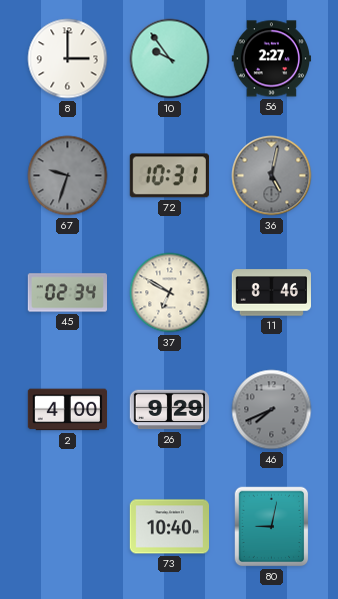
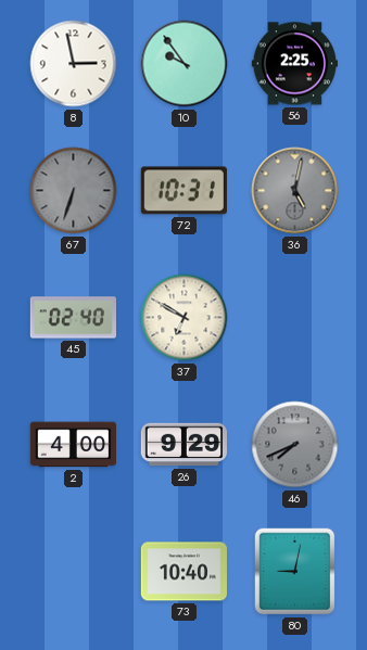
8: 3:00 -> 2:58 (74, 64)
56: 2:27 -> 2:25 (294, 64)
67: 9:33 -> 6:33 (74, 191)
45: 02:34 -> 02:40 (73, 318)
11: 8:46 -> none (271, 293)
